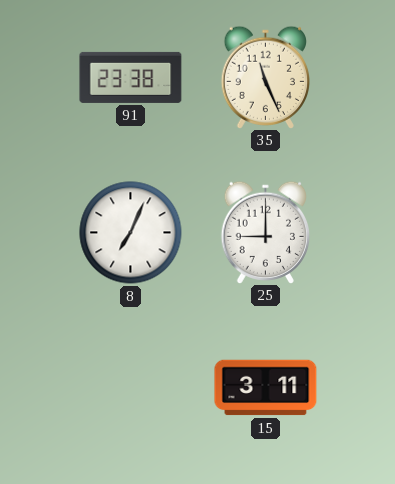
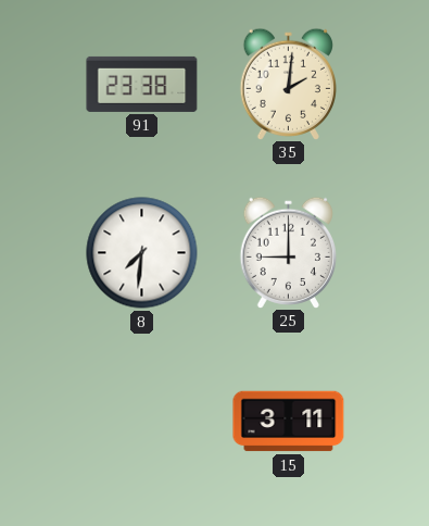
35: 11:26 -> 2:01 (288, 84)
8: 7:04 -> 7:31 (142, 253)
